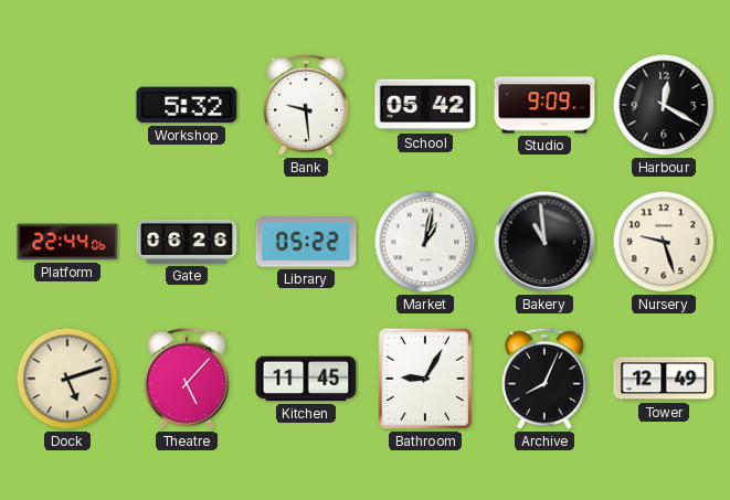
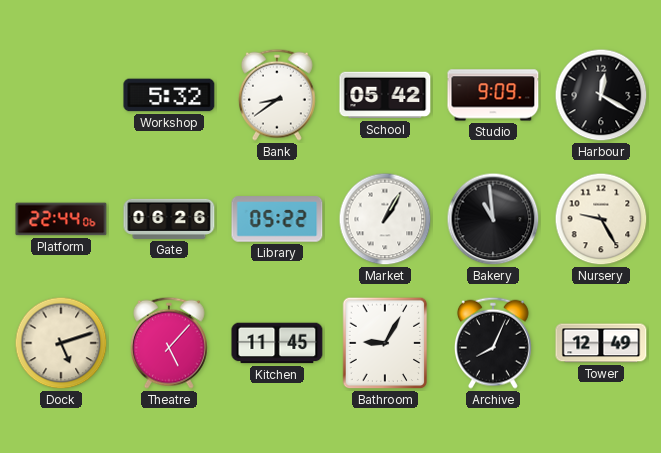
Bank: 9:29 -> 8:39 (277, 95)
Market: 1:02 -> 1:05 (385, 219)
Nursery: 9:27 -> 9:25 (601, 219)
